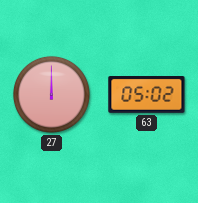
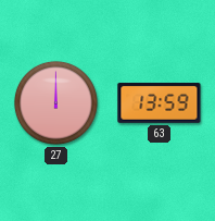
63: 05:02 -> 13:59 (160, 103)
